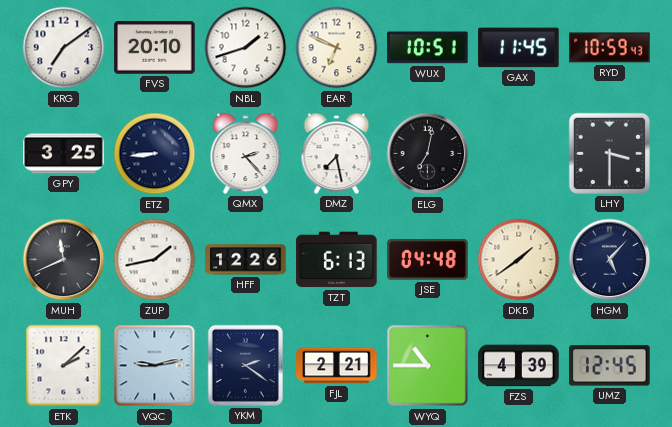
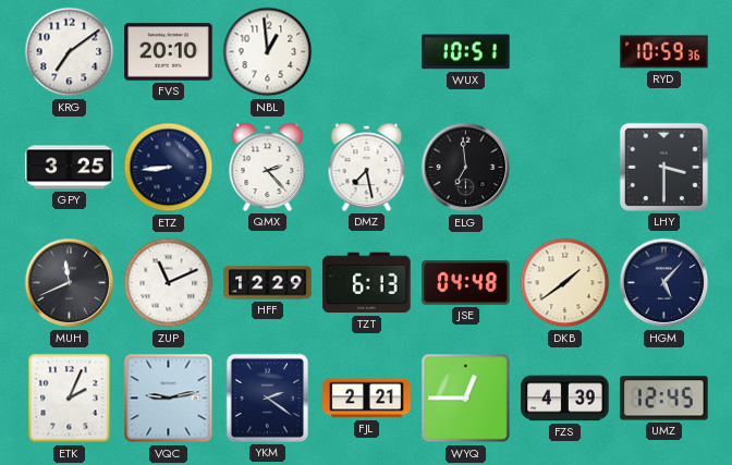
NBL: 1:42 -> 12:59 (268, 52)
EAR: 6:49 -> none (337, 48)
GAX: 11:45 -> none (519, 48)
RYD: 10:59:43 -> 10:59:36 (664, 52)
ELG: 7:02 -> 6:59 (466, 168)
ZUP: 1:43 -> 11:11 (169, 283)
HFF: 12:26 -> 12:29 (268, 283)
ETK: 2:08 -> 2:04 (70, 399)
WYQ: 10:45 -> 12:45 (466, 399)
